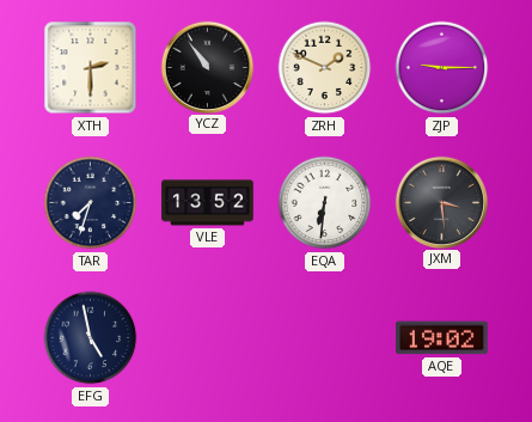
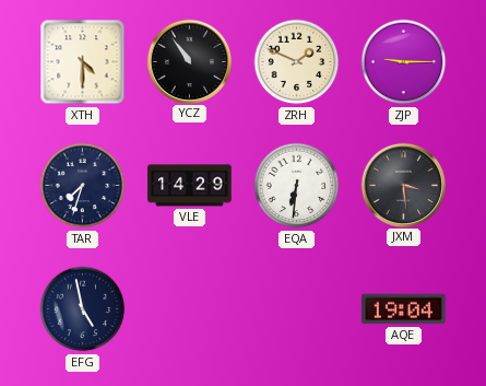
XTH: 2:30 -> 4:30 (83, 62)
VLE: 13:52 -> 14:29 (190, 186)
AQE: 19:02 -> 19:04 (404, 309)
